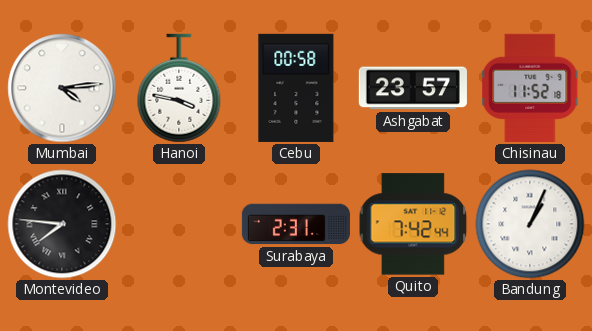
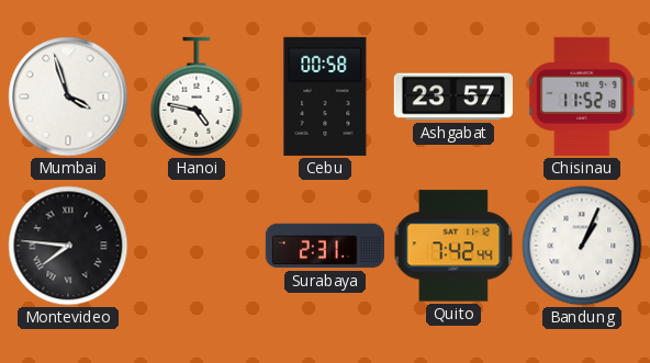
Mumbai: 4:14 -> 3:57 (68, 97)
Hanoi: 3:47 -> 4:47 (197, 97)
